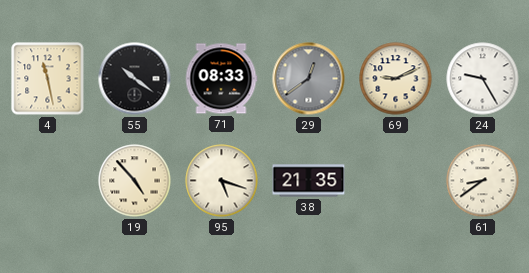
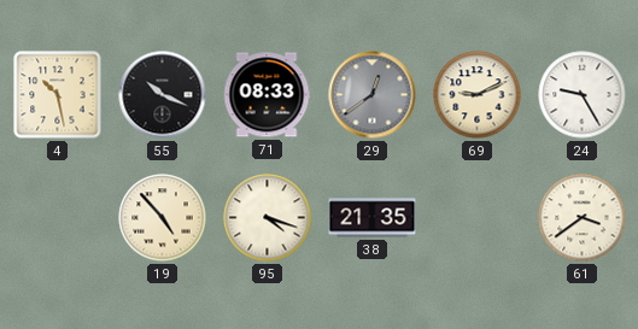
4: 11:28 -> 10:28 (58, 95)
55: 10:21 -> 10:19 (163, 95)
95: 5:18 -> 4:18 (268, 218)
61: 8:39 -> 3:39 (583, 218)
